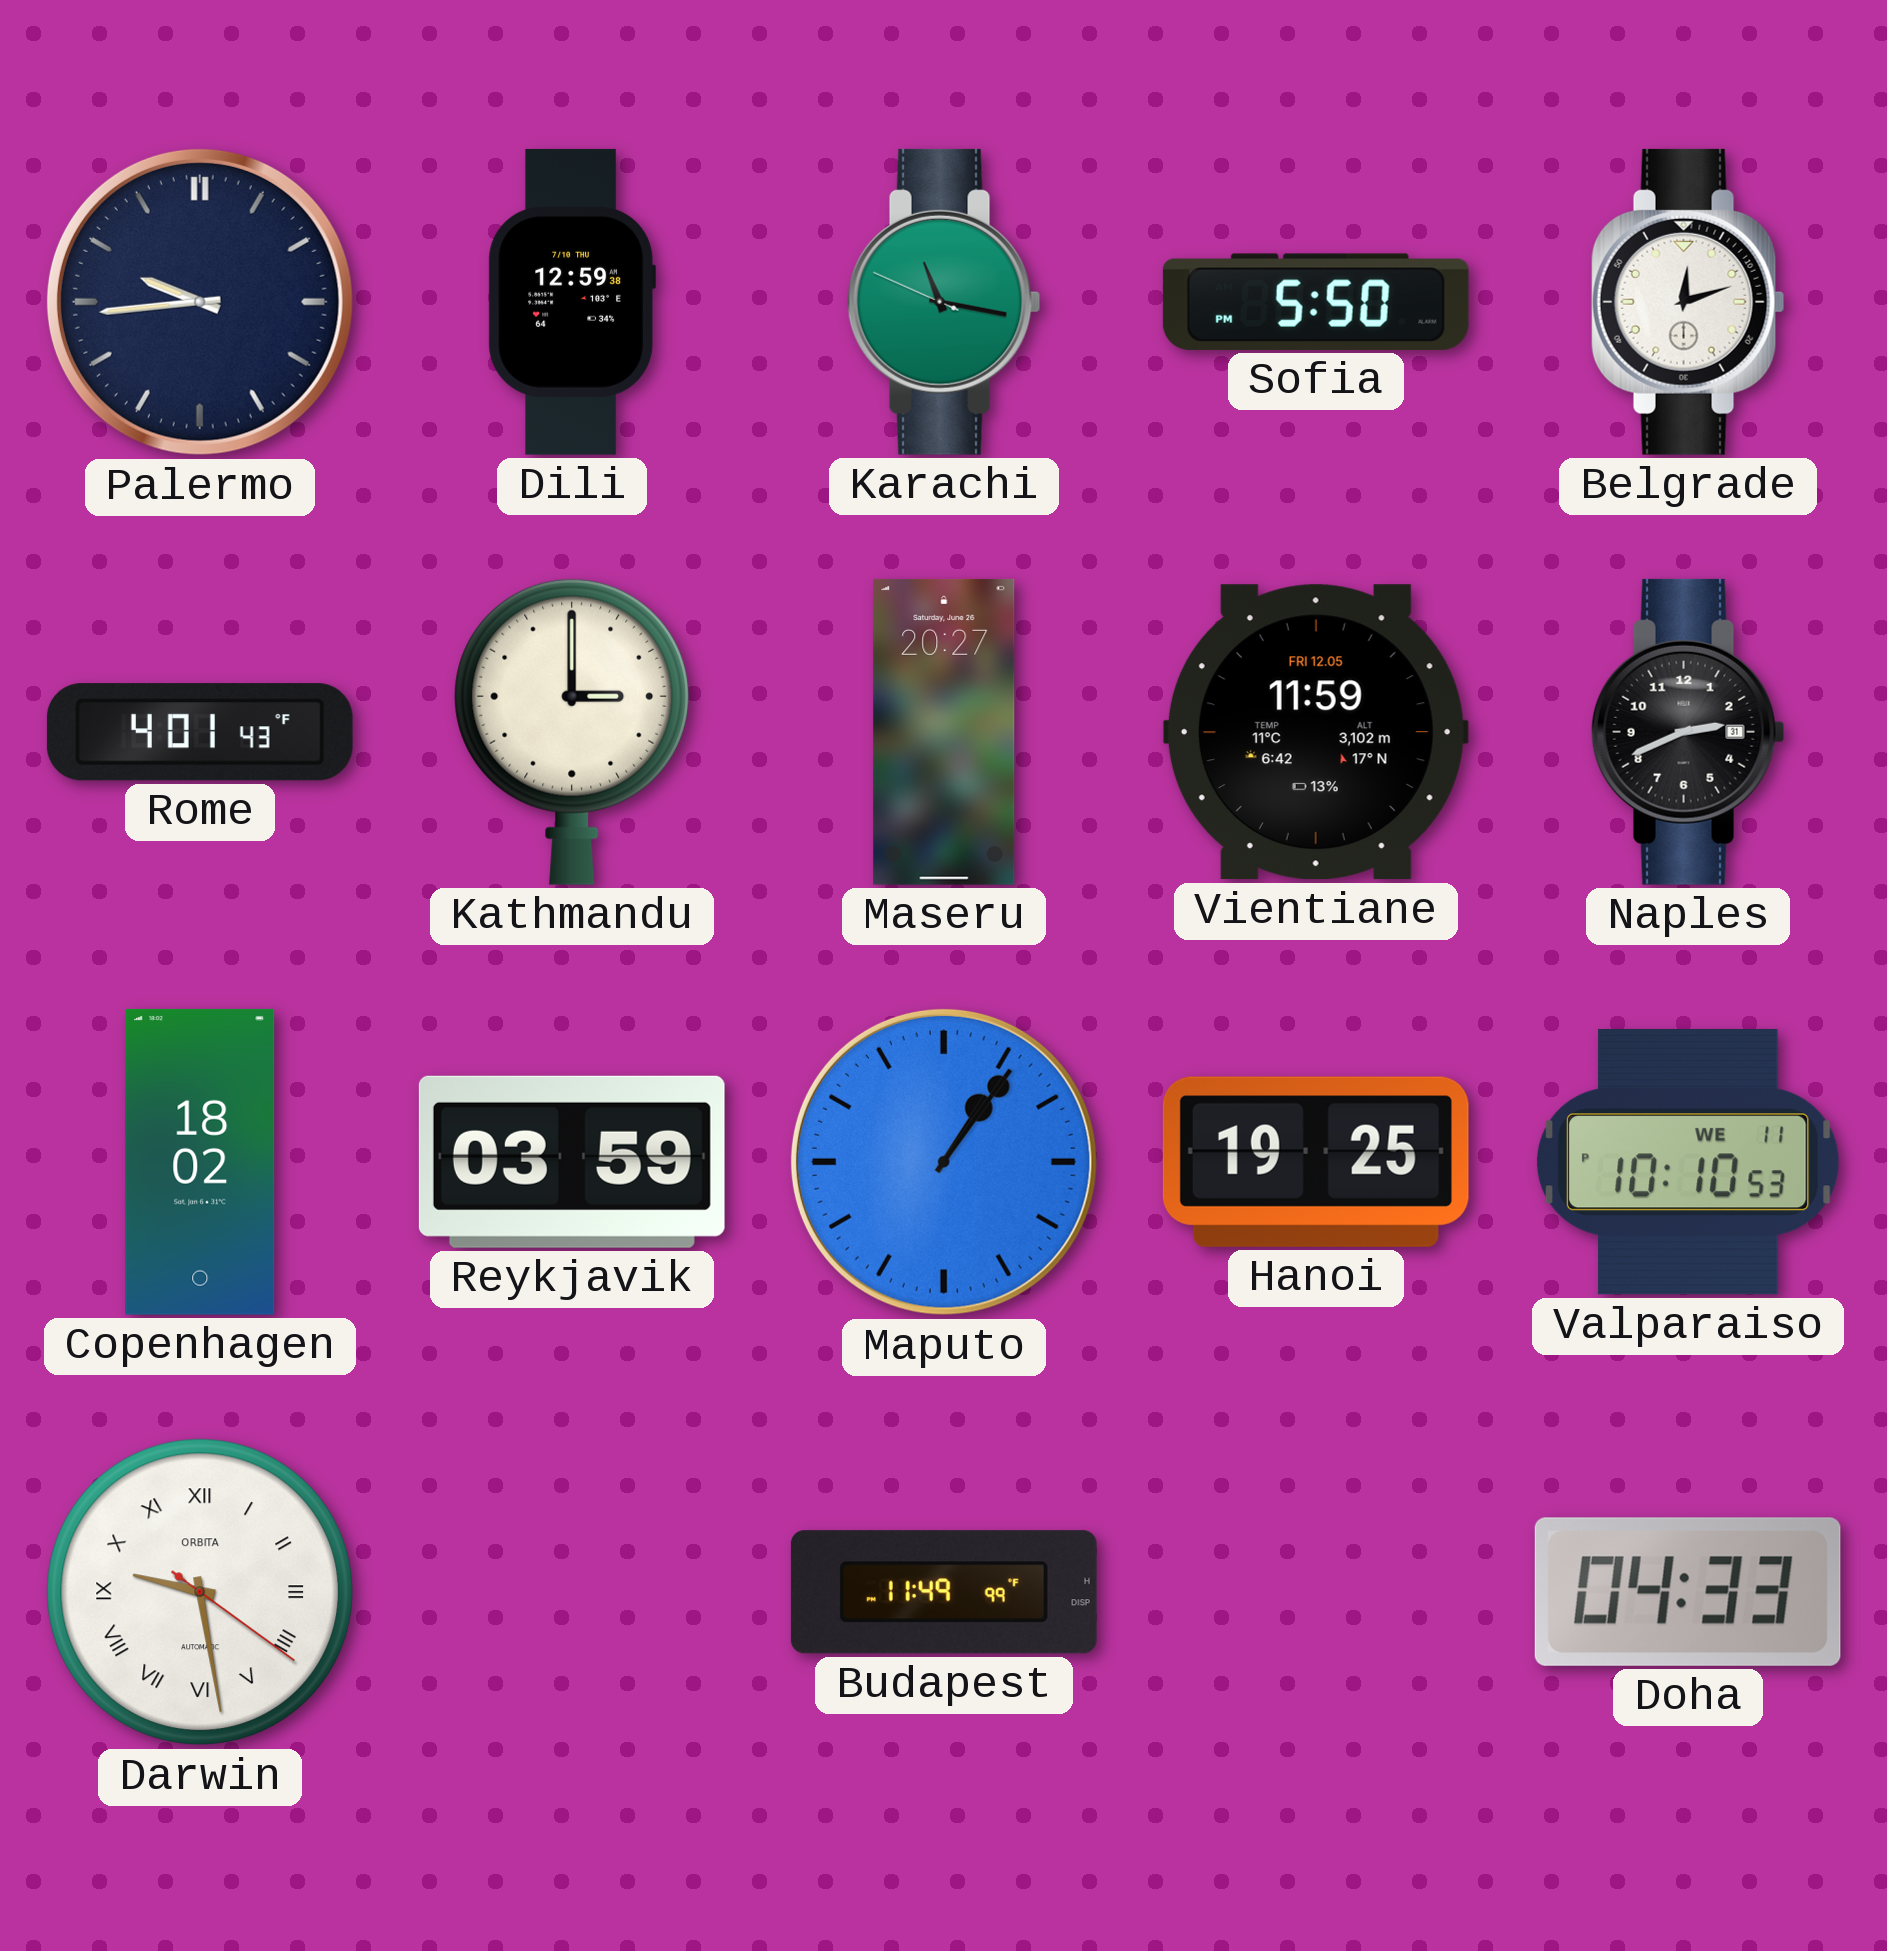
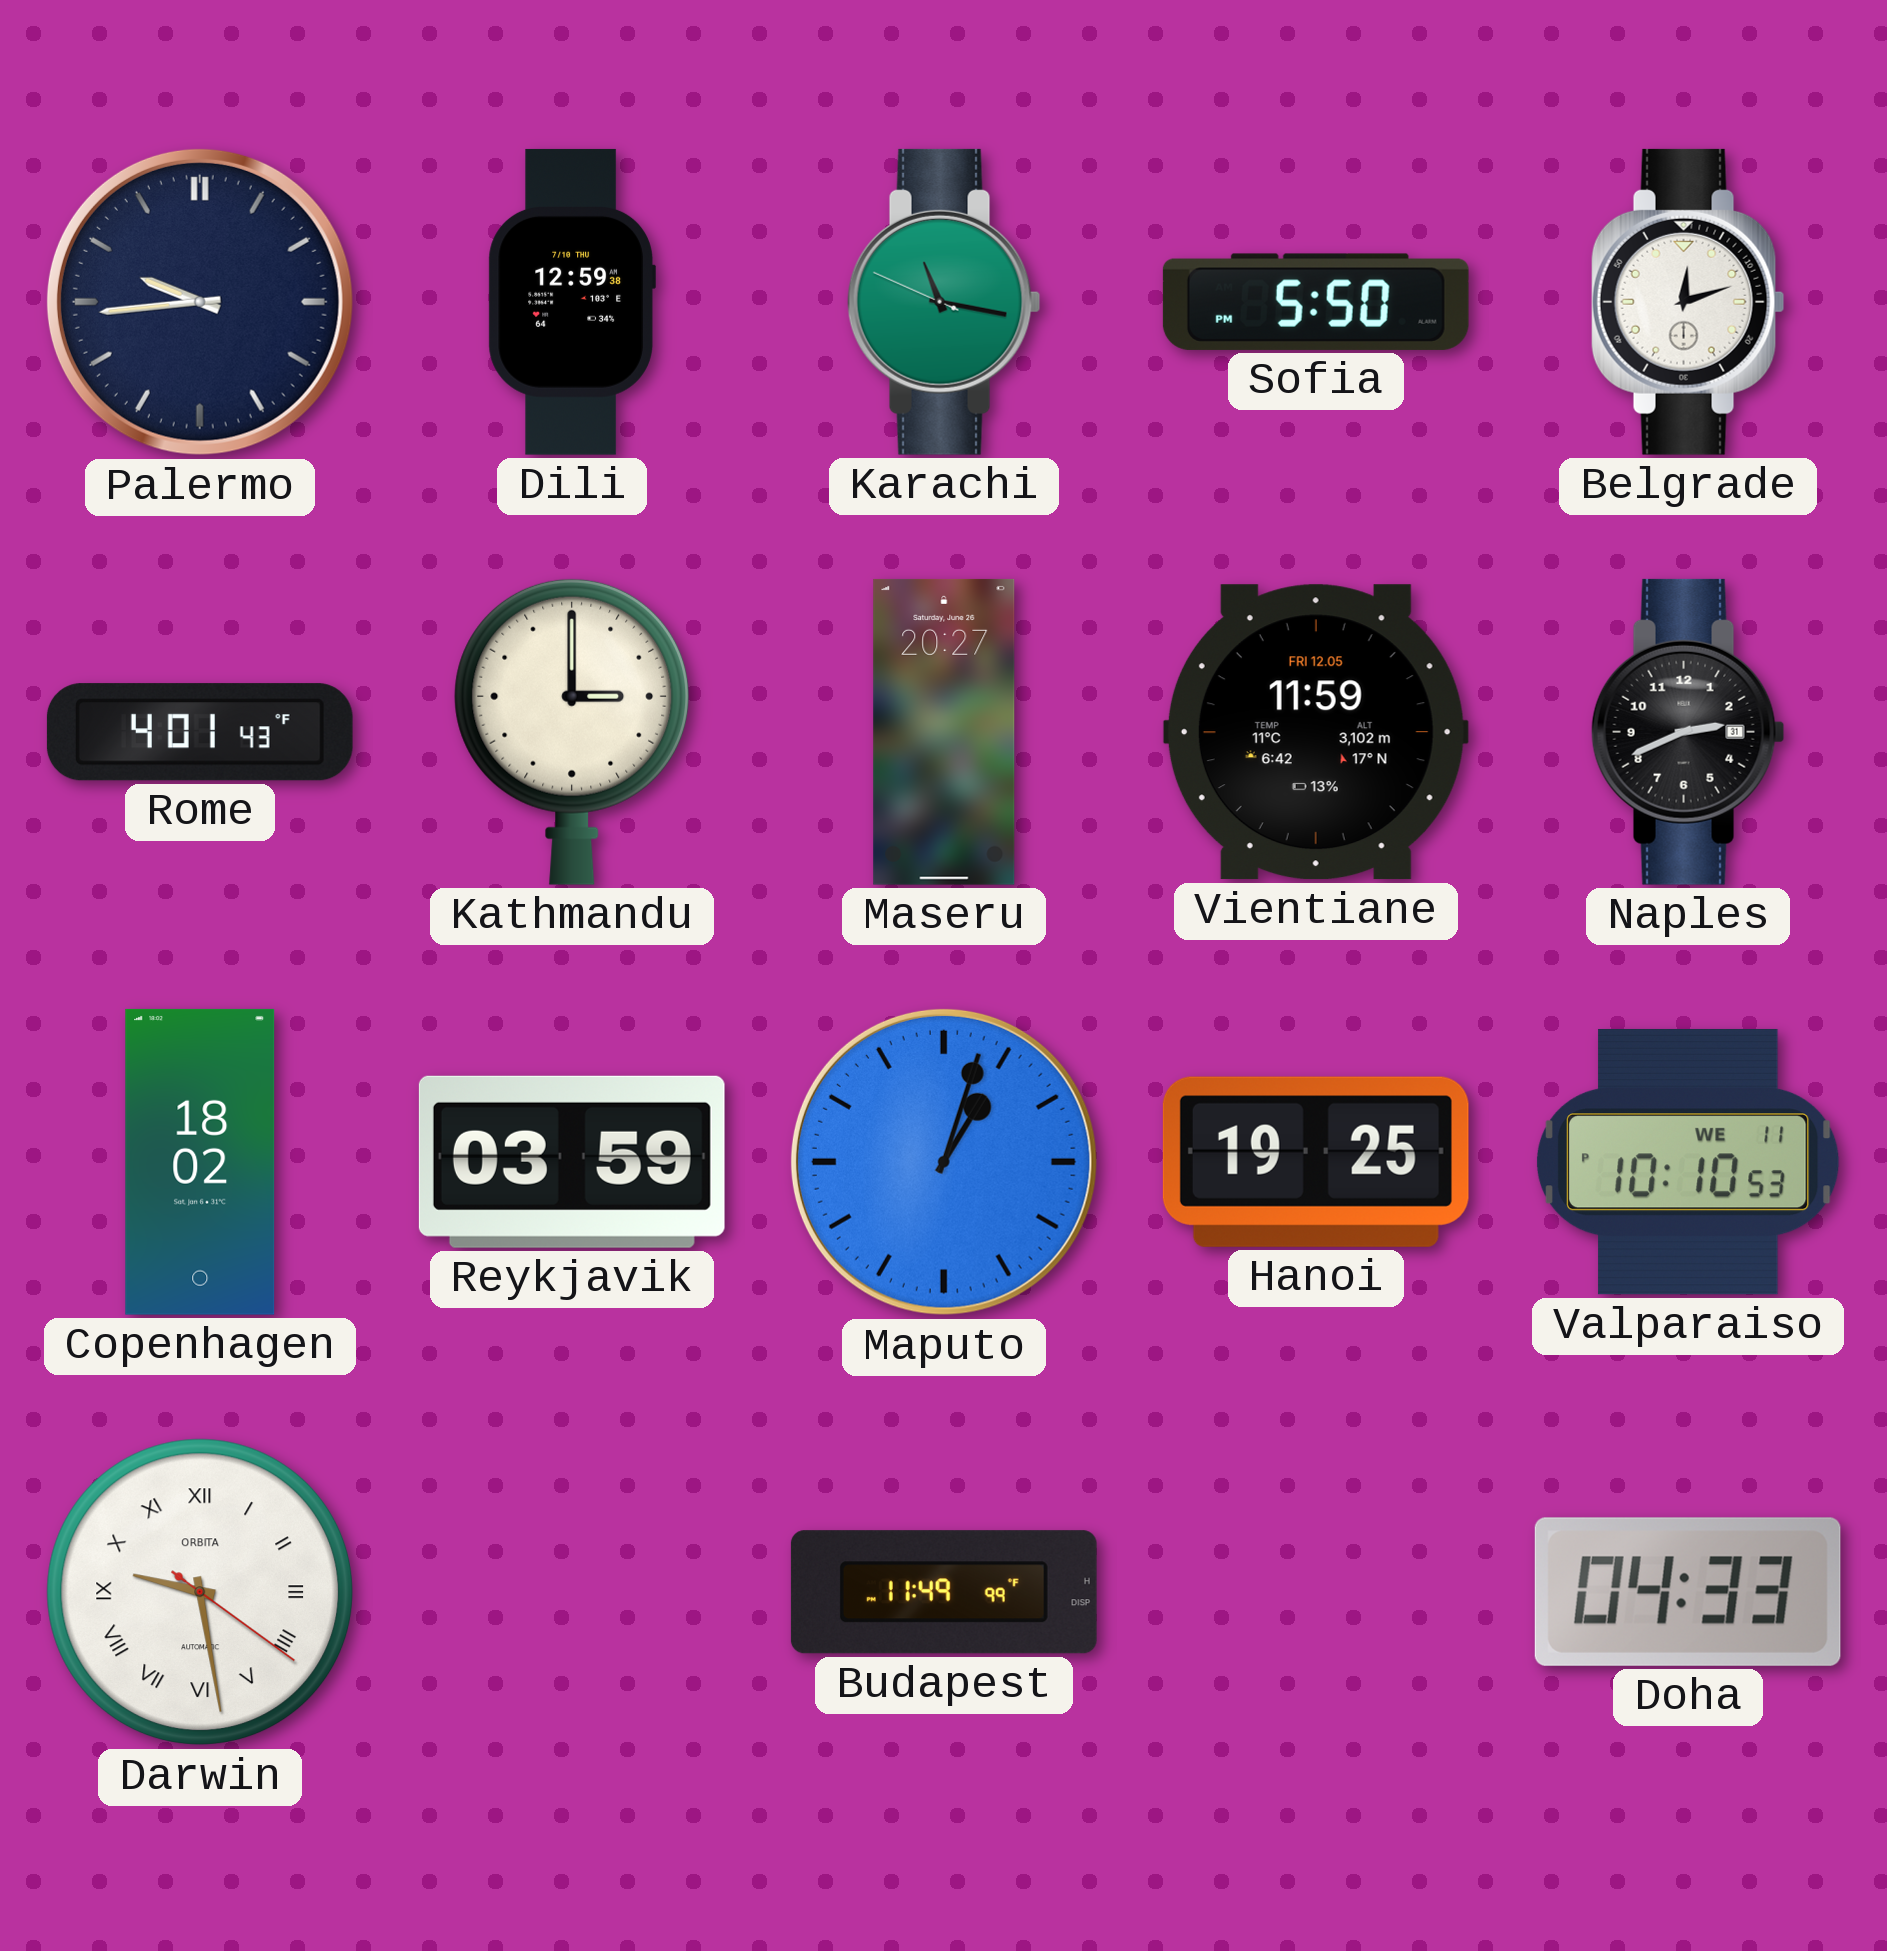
Maputo: 1:06 -> 1:03 (944, 1162)
